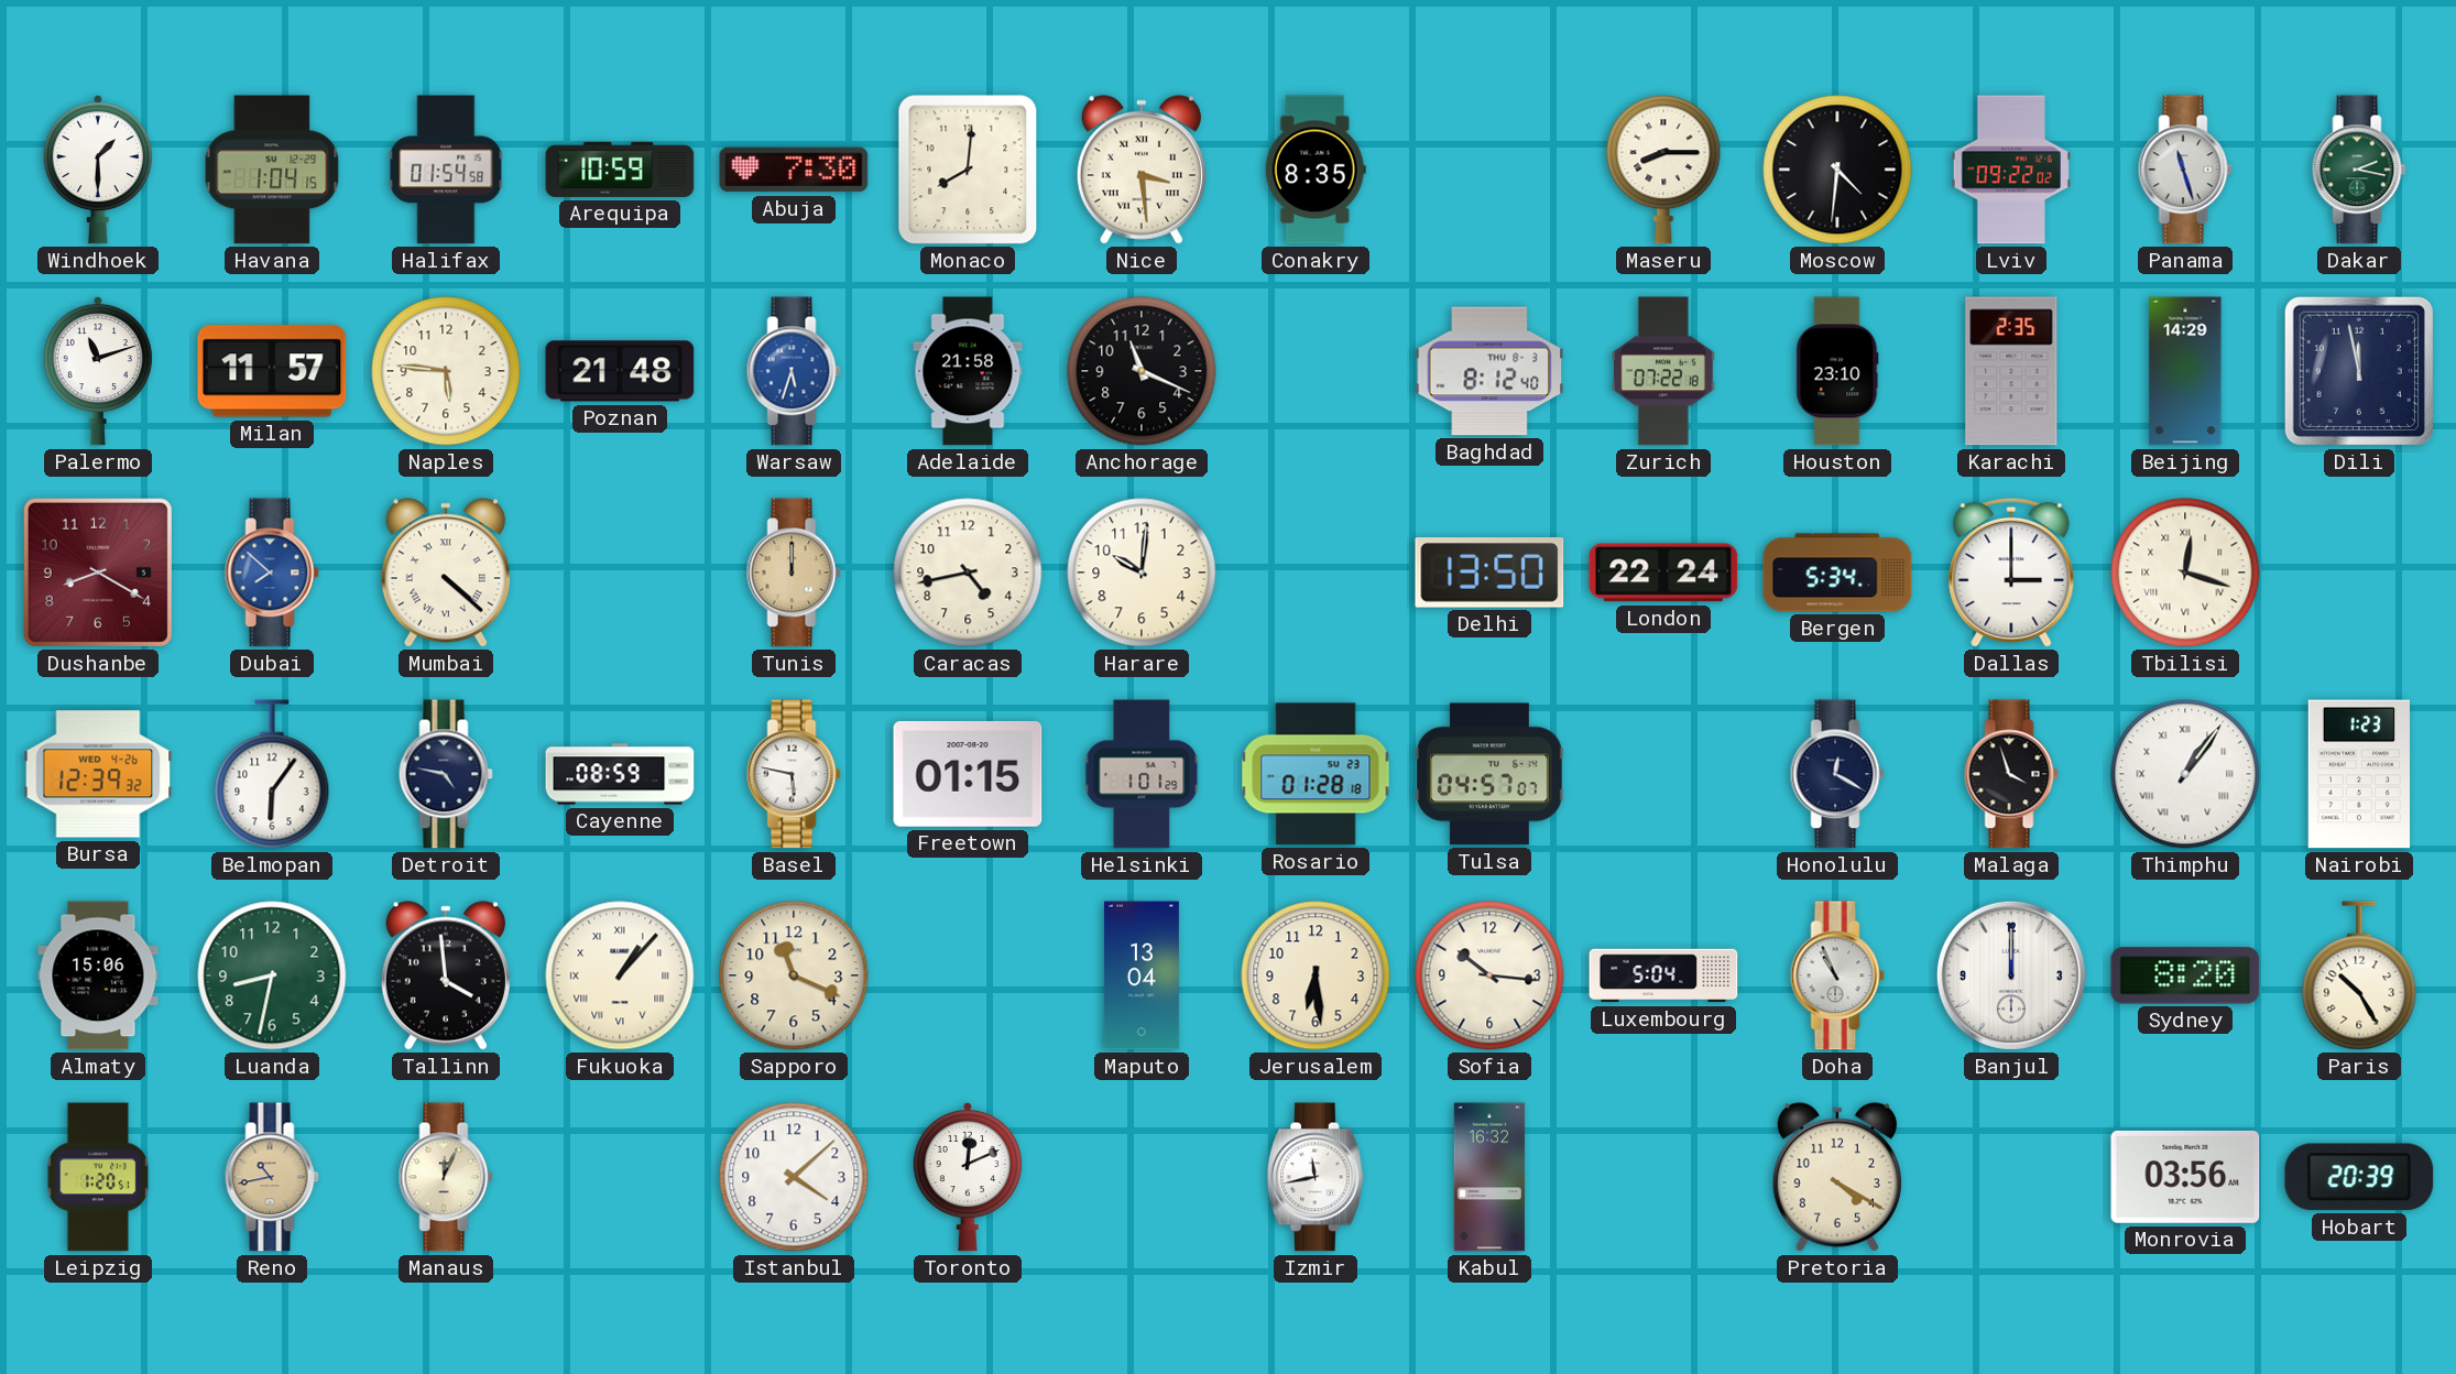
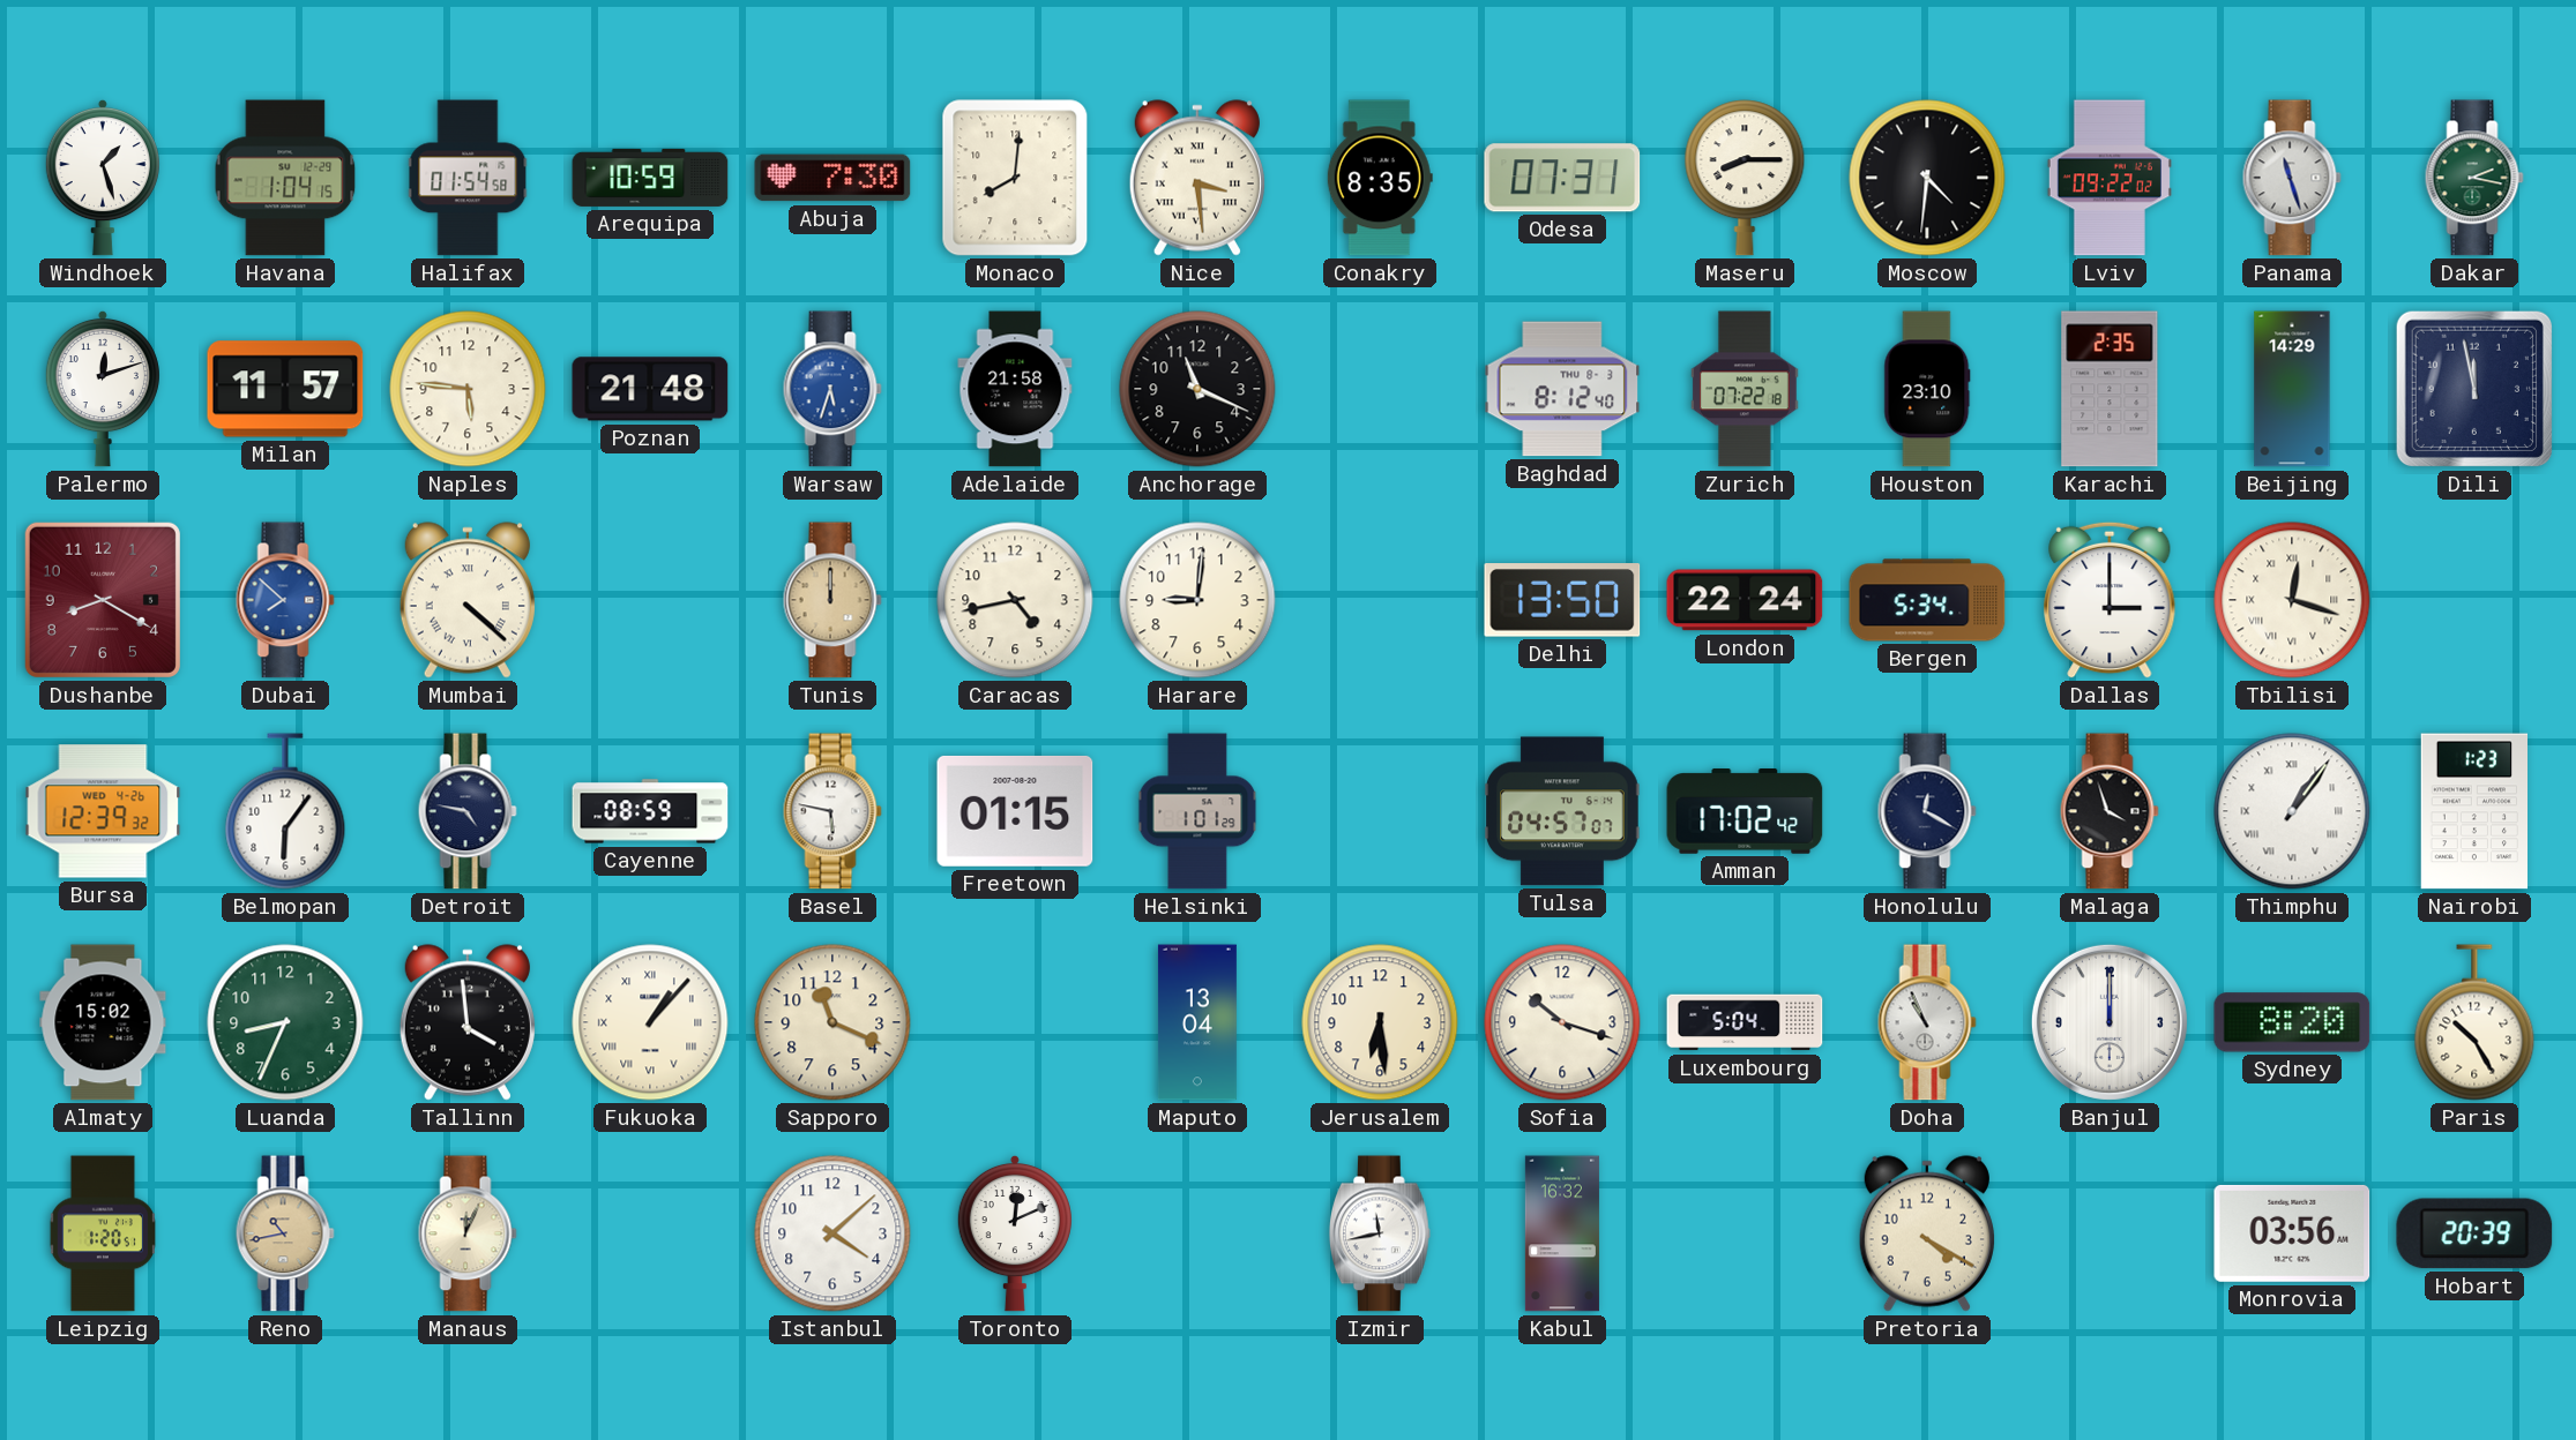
Windhoek: 1:30 -> 1:27 (103, 178)
Odesa: none -> 07:31 (1562, 178)
Palermo: 11:12 -> 12:12 (103, 389)
Harare: 10:01 -> 9:01 (1197, 600)
Rosario: 01:28 -> none (1316, 774)
Amman: none -> 17:02 (1745, 812)
Almaty: 15:06 -> 15:02 (103, 1022)
Luanda: 8:32 -> 8:34 (285, 1022)
Sofia: 10:16 -> 10:18 (1562, 1022)
